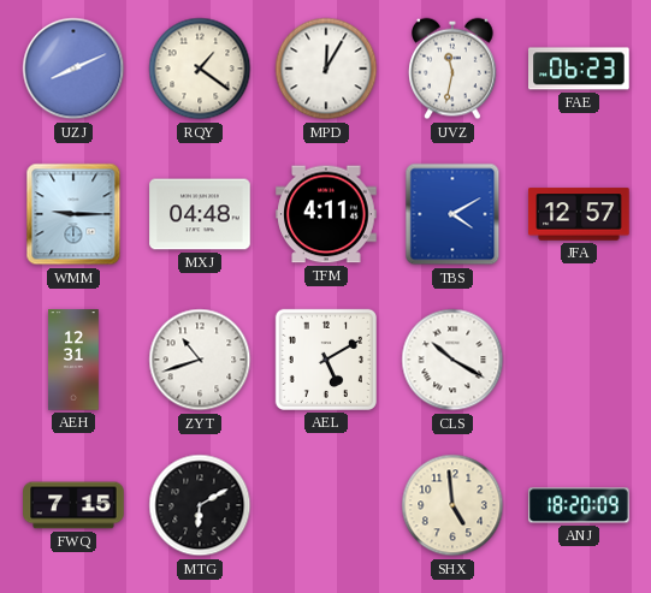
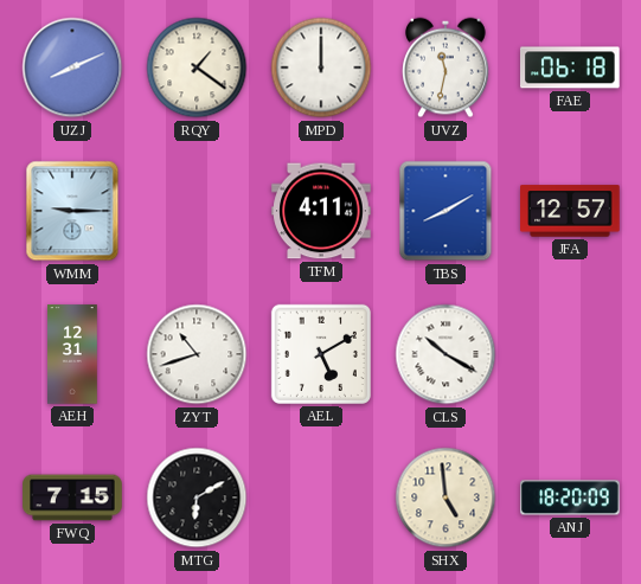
MPD: 12:05 -> 12:00 (321, 68)
FAE: 06:23 -> 06:18 (570, 68)
MXJ: 04:48 -> none (200, 214)
TBS: 4:10 -> 8:10 (446, 211)
